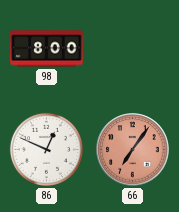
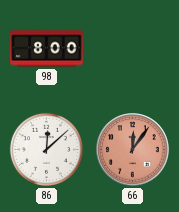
86: 12:49 -> 12:08 (46, 149)
66: 7:06 -> 12:06 (133, 150)
